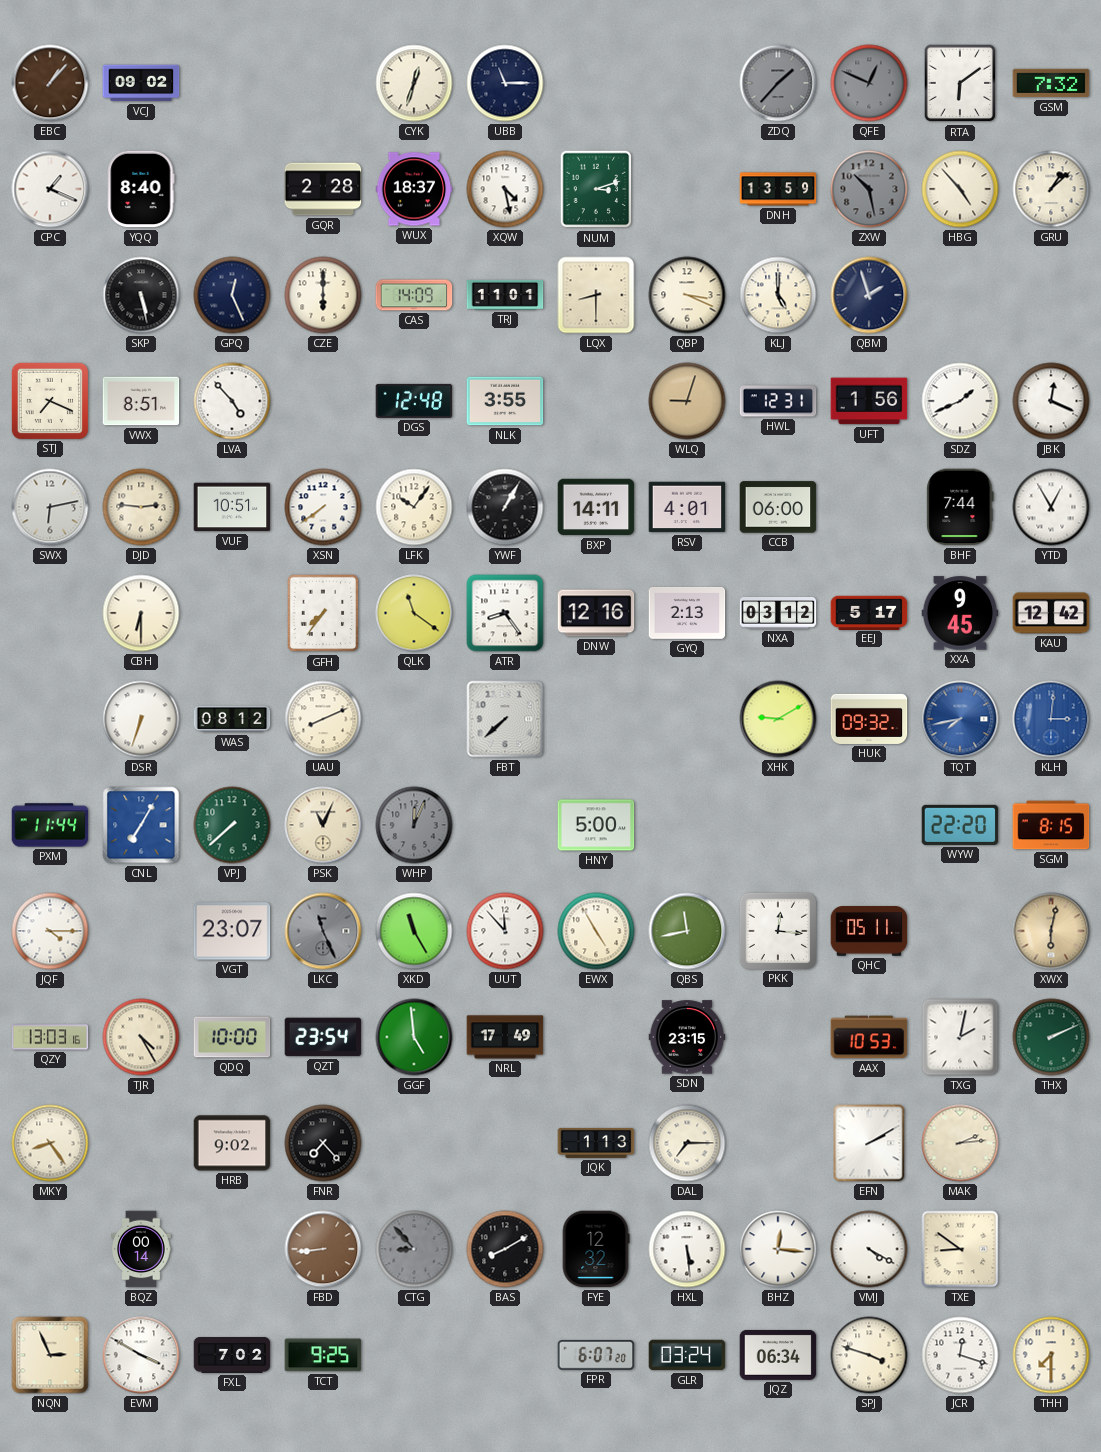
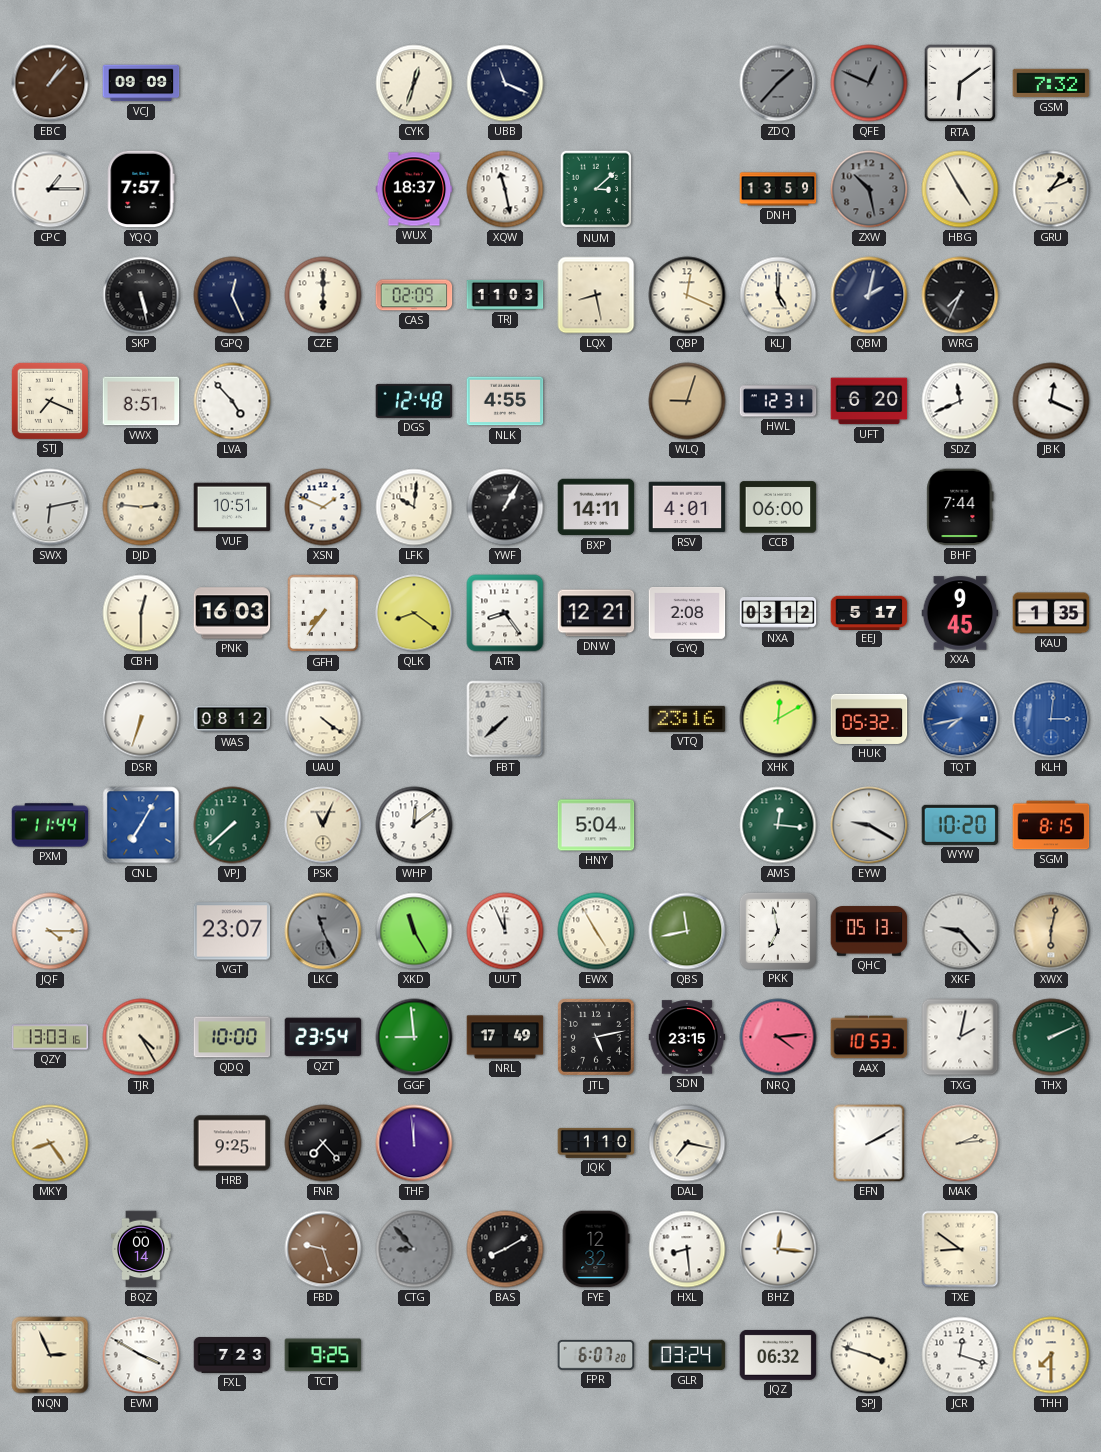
VCJ: 09:02 -> 09:09 (141, 83)
UBB: 11:15 -> 11:19 (505, 83)
CPC: 1:19 -> 1:15 (50, 189)
YQQ: 8:40 -> 7:57 (141, 189)
GQR: 2:28 -> none (323, 189)
XQW: 4:28 -> 11:28 (505, 189)
NUM: 3:12 -> 3:08 (596, 189)
HBG: 4:53 -> 4:55 (960, 189)
GRU: 1:08 -> 1:11 (1051, 189)
CAS: 14:09 -> 02:09 (414, 295)
TRJ: 11:01 -> 11:03 (505, 295)
LQX: 8:30 -> 8:28 (596, 295)
QBP: 3:19 -> 12:19 (687, 295)
QBM: 1:57 -> 2:02 (869, 295)
WRG: none -> 7:34 (960, 295)
NLK: 3:55 -> 4:55 (505, 401)
UFT: 1:56 -> 6:20 (869, 401)
SDZ: 1:41 -> 11:41 (960, 401)
XSN: 7:39 -> 1:49 (323, 507)
LFK: 10:06 -> 10:01 (414, 507)
YTD: 12:55 -> none (1051, 507)
CBH: 6:30 -> 12:30 (141, 613)
PNK: none -> 16:03 (232, 613)
QLK: 11:21 -> 8:21 (414, 613)
DNW: 12:16 -> 12:21 (596, 613)
GYQ: 2:13 -> 2:08 (687, 613)
KAU: 12:42 -> 1:35 (1051, 613)
UAU: 8:11 -> 4:21 (323, 719)
VTQ: none -> 23:16 (687, 719)
XHK: 9:10 -> 12:10 (778, 719)
HUK: 09:32 -> 05:32 (869, 719)
WHP: 12:04 -> 12:09 (414, 825)
WHP dial: grey -> white (414, 825)
HNY: 5:00 -> 5:04 (596, 825)
AMS: none -> 12:16 (778, 825)
EYW: none -> 9:20 (869, 825)
WYW: 22:20 -> 10:20 (960, 825)
UUT: 11:53 -> 11:56 (505, 931)
PKK: 12:16 -> 6:58 (777, 930)
QHC: 05:11 -> 05:13 (869, 931)
XKF: none -> 9:23 (960, 931)
GGF: 4:59 -> 8:59 (414, 1037)
JTL: none -> 5:13 (596, 1037)
NRQ: none -> 4:14 (778, 1037)
HRB: 9:02 -> 9:25 (232, 1143)
THF: none -> 11:59 (414, 1143)
JQK: 1:13 -> 1:10 (596, 1143)
DAL: 7:15 -> 7:17 (687, 1143)
FBD: 8:44 -> 9:27 (323, 1249)
HXL: 5:29 -> 8:29 (687, 1249)
VMJ: 4:20 -> none (869, 1249)
FXL: 7:02 -> 7:23 (232, 1356)
JQZ: 06:34 -> 06:32 (778, 1355)
